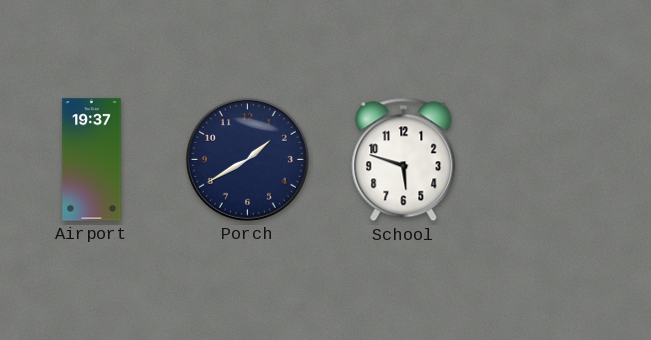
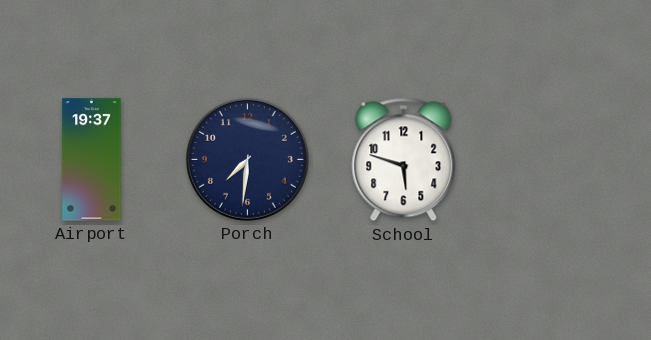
Porch: 1:40 -> 7:31 (247, 159)
